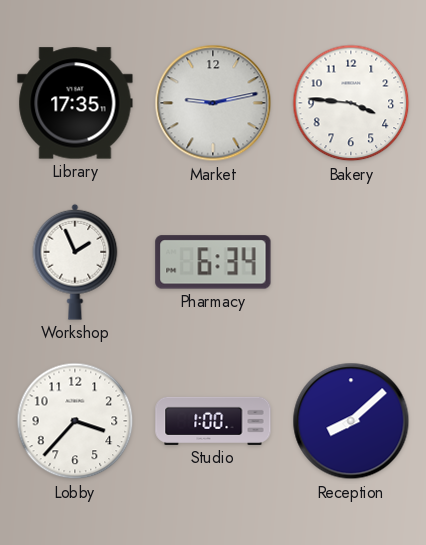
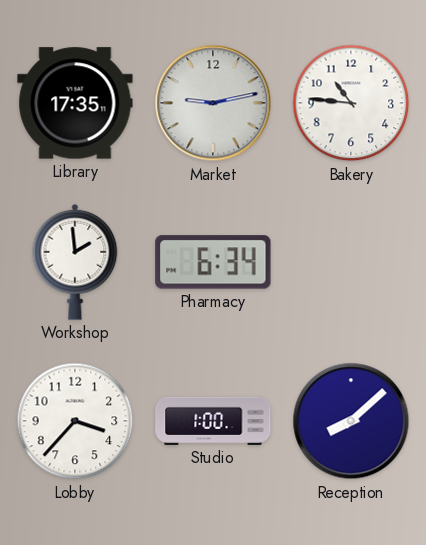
Bakery: 3:46 -> 10:46 (351, 103)
Workshop: 1:56 -> 1:59 (75, 262)
